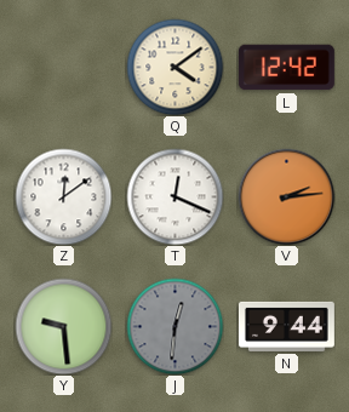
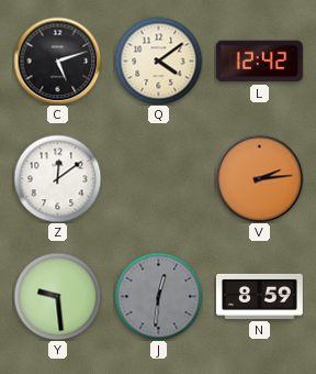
C: none -> 5:12 (57, 61)
T: 12:19 -> none (174, 196)
N: 9:44 -> 8:59 (259, 296)
